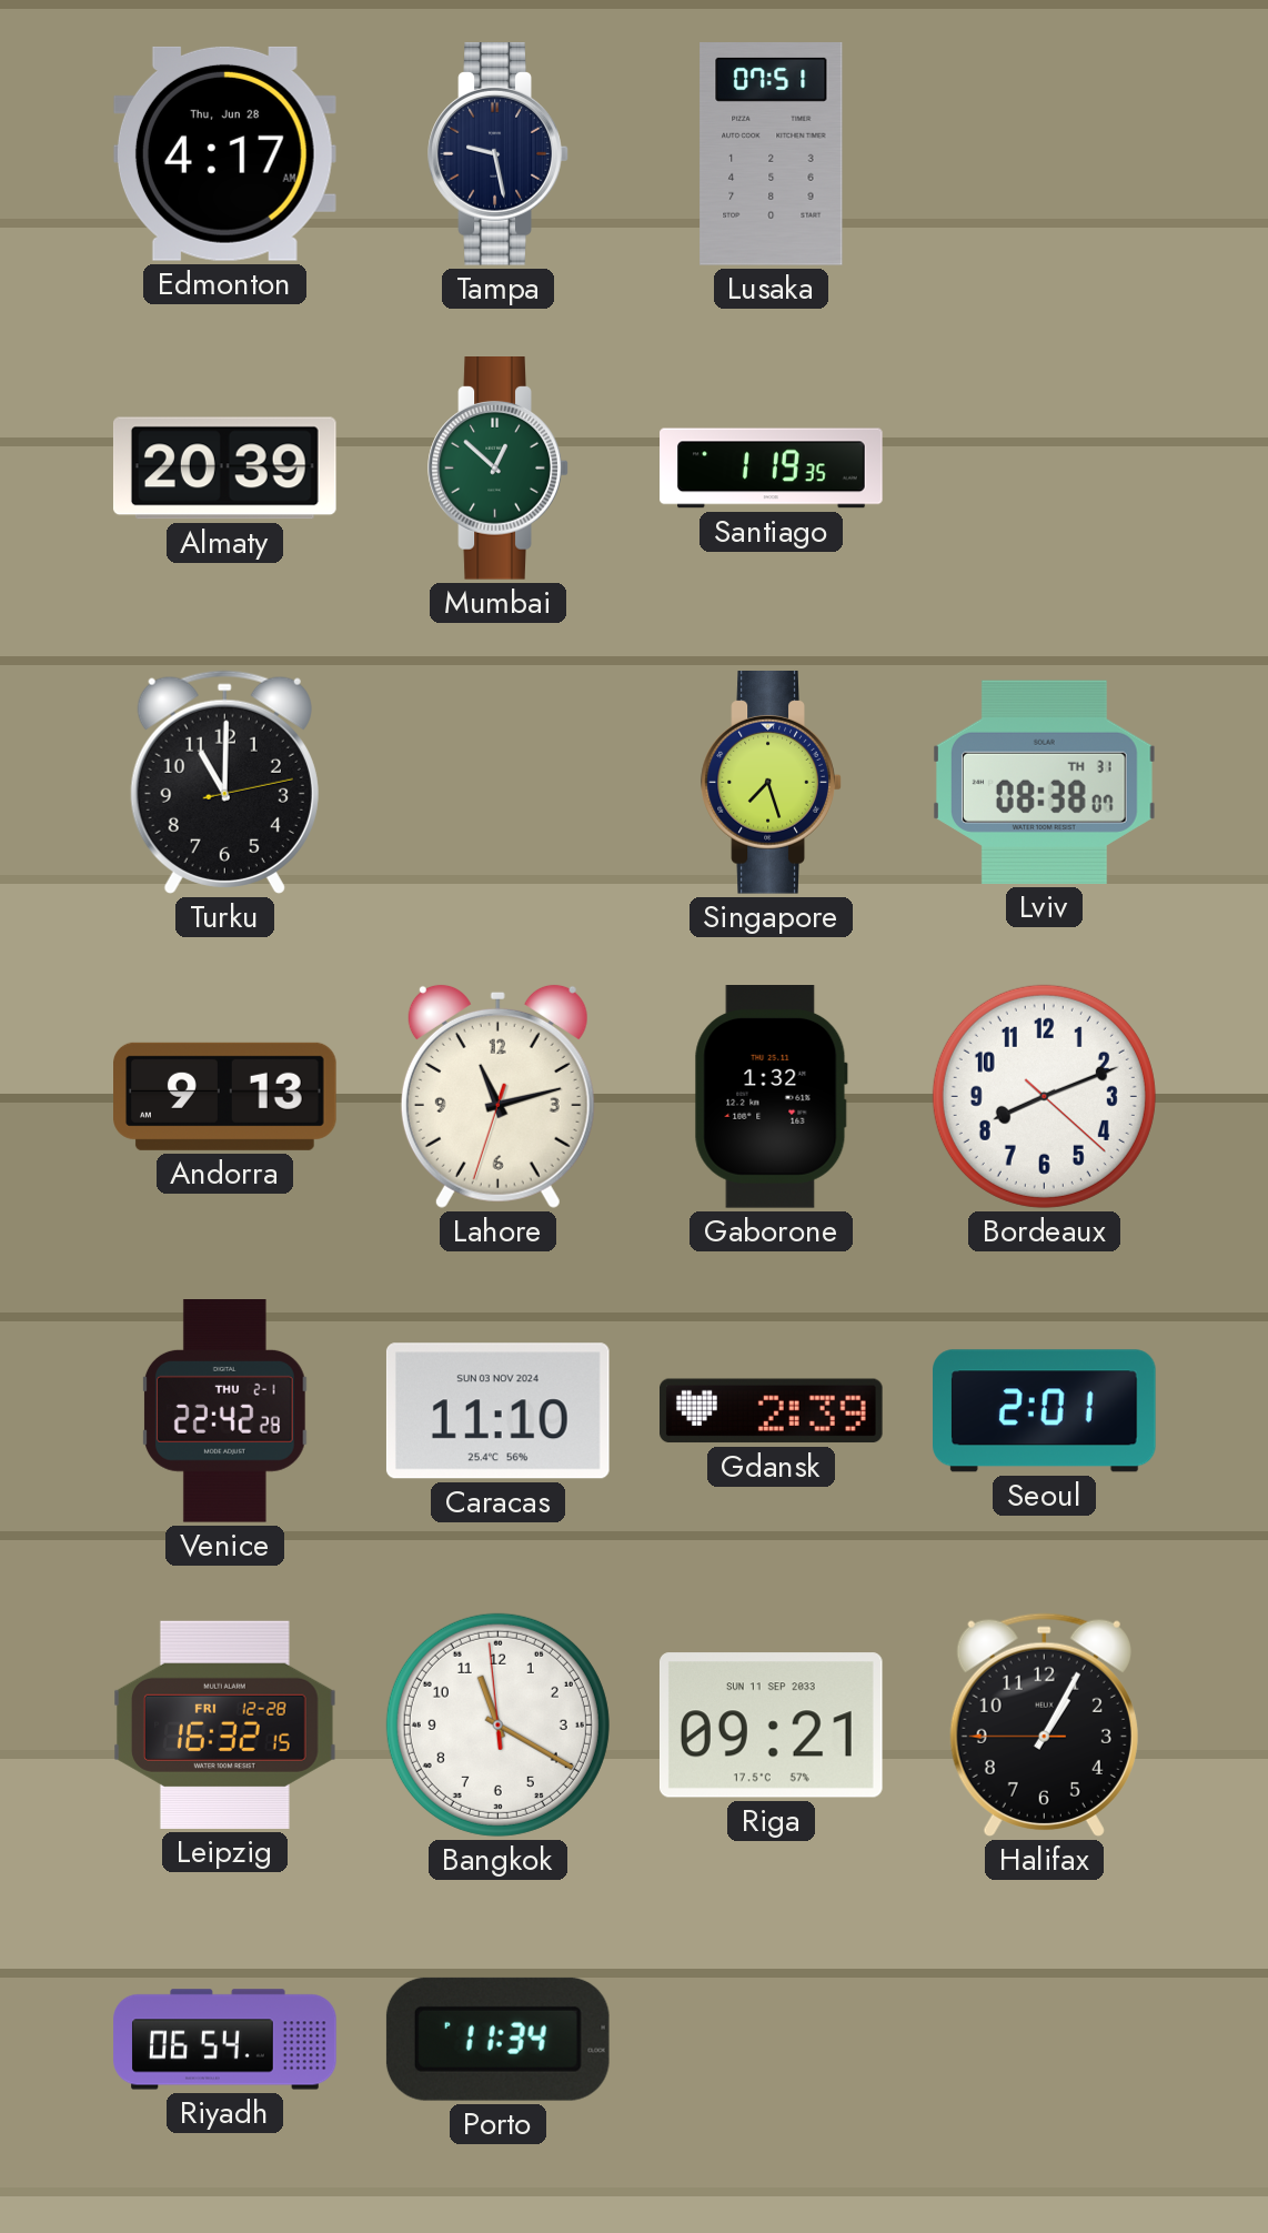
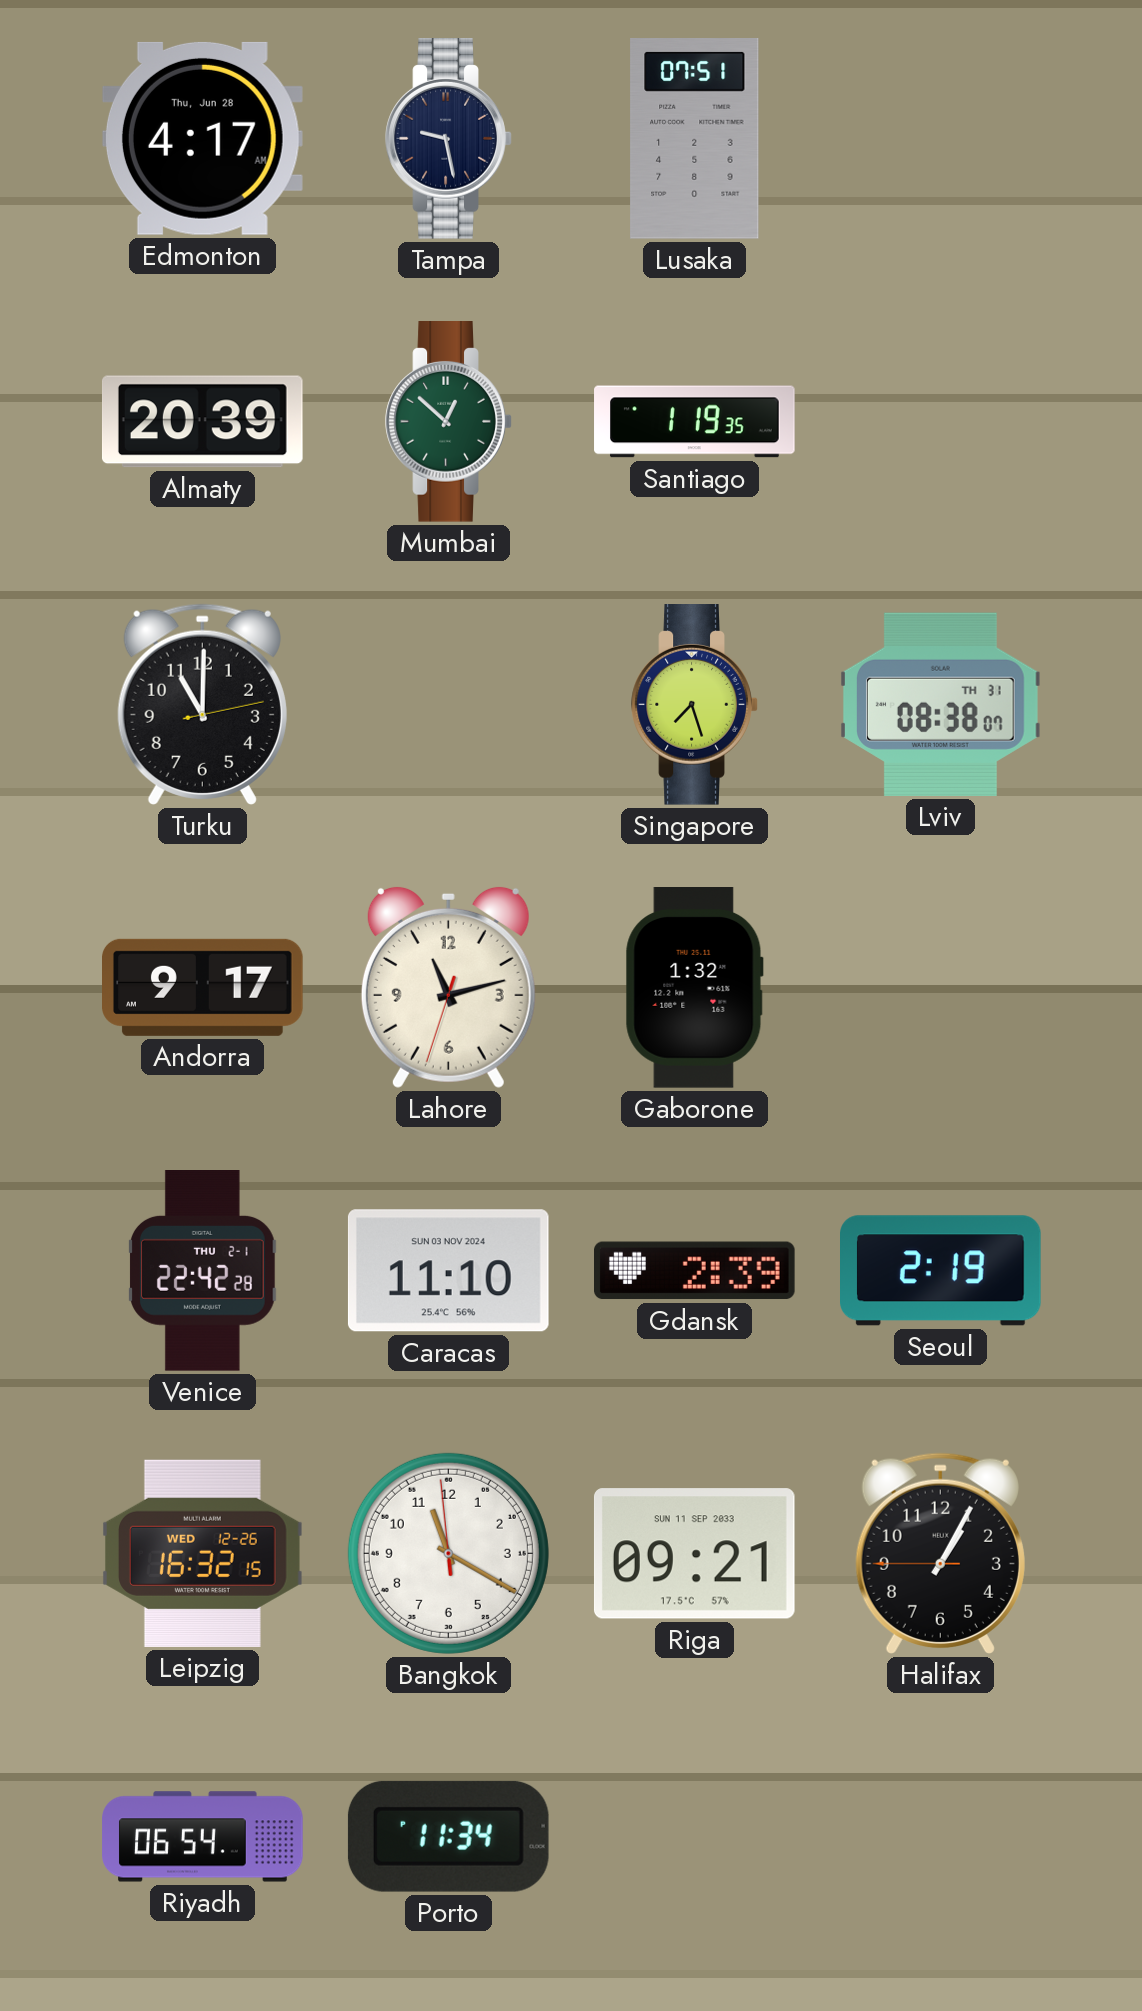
Andorra: 9:13 -> 9:17 (203, 987)
Bordeaux: 8:11 -> none (1044, 1096)
Seoul: 2:01 -> 2:19 (941, 1271)
Leipzig date: FRI 12-28 -> WED 12-26 (203, 1553)
